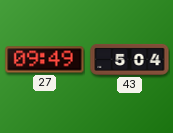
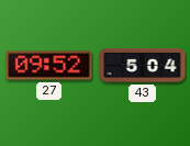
27: 09:49 -> 09:52 (49, 66)
